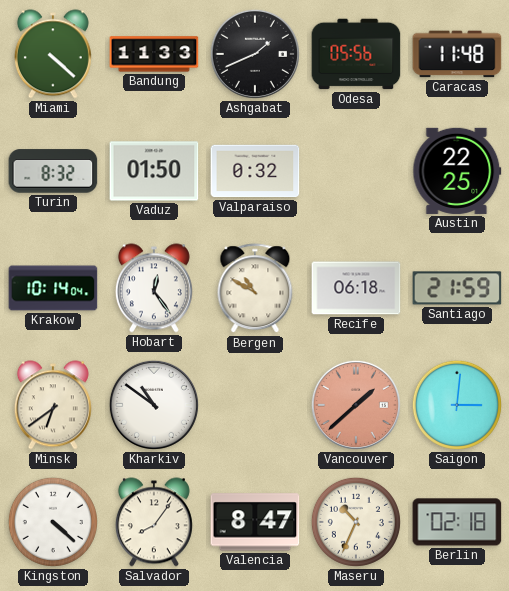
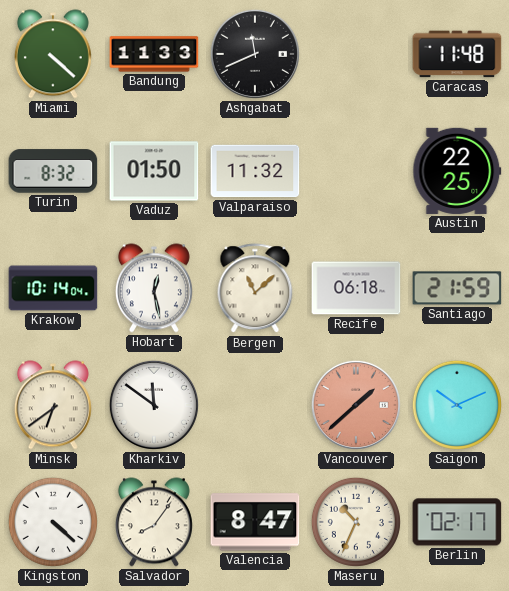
Ashgabat: 1:41 -> 11:41 (255, 54)
Odesa: 05:56 -> none (356, 54)
Valparaiso: 0:32 -> 11:32 (255, 171)
Hobart: 12:24 -> 12:28 (154, 288)
Bergen: 10:50 -> 11:08 (255, 289)
Kharkiv: 10:51 -> 11:51 (154, 405)
Saigon: 3:01 -> 10:11 (457, 405)
Berlin: 02:18 -> 02:17 (457, 522)
